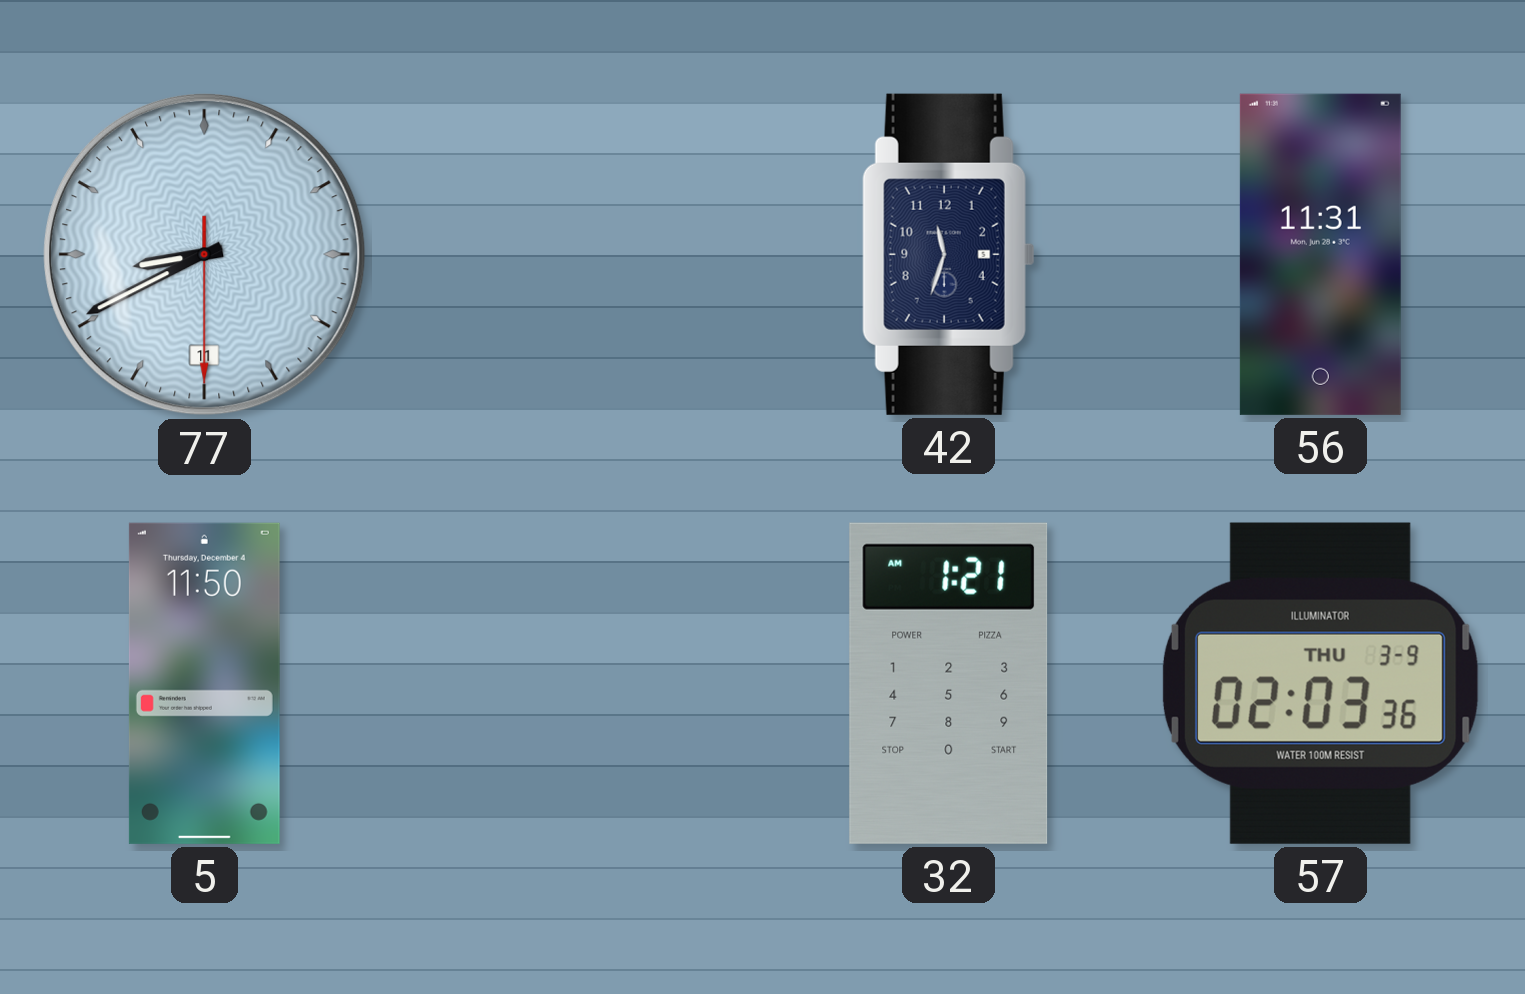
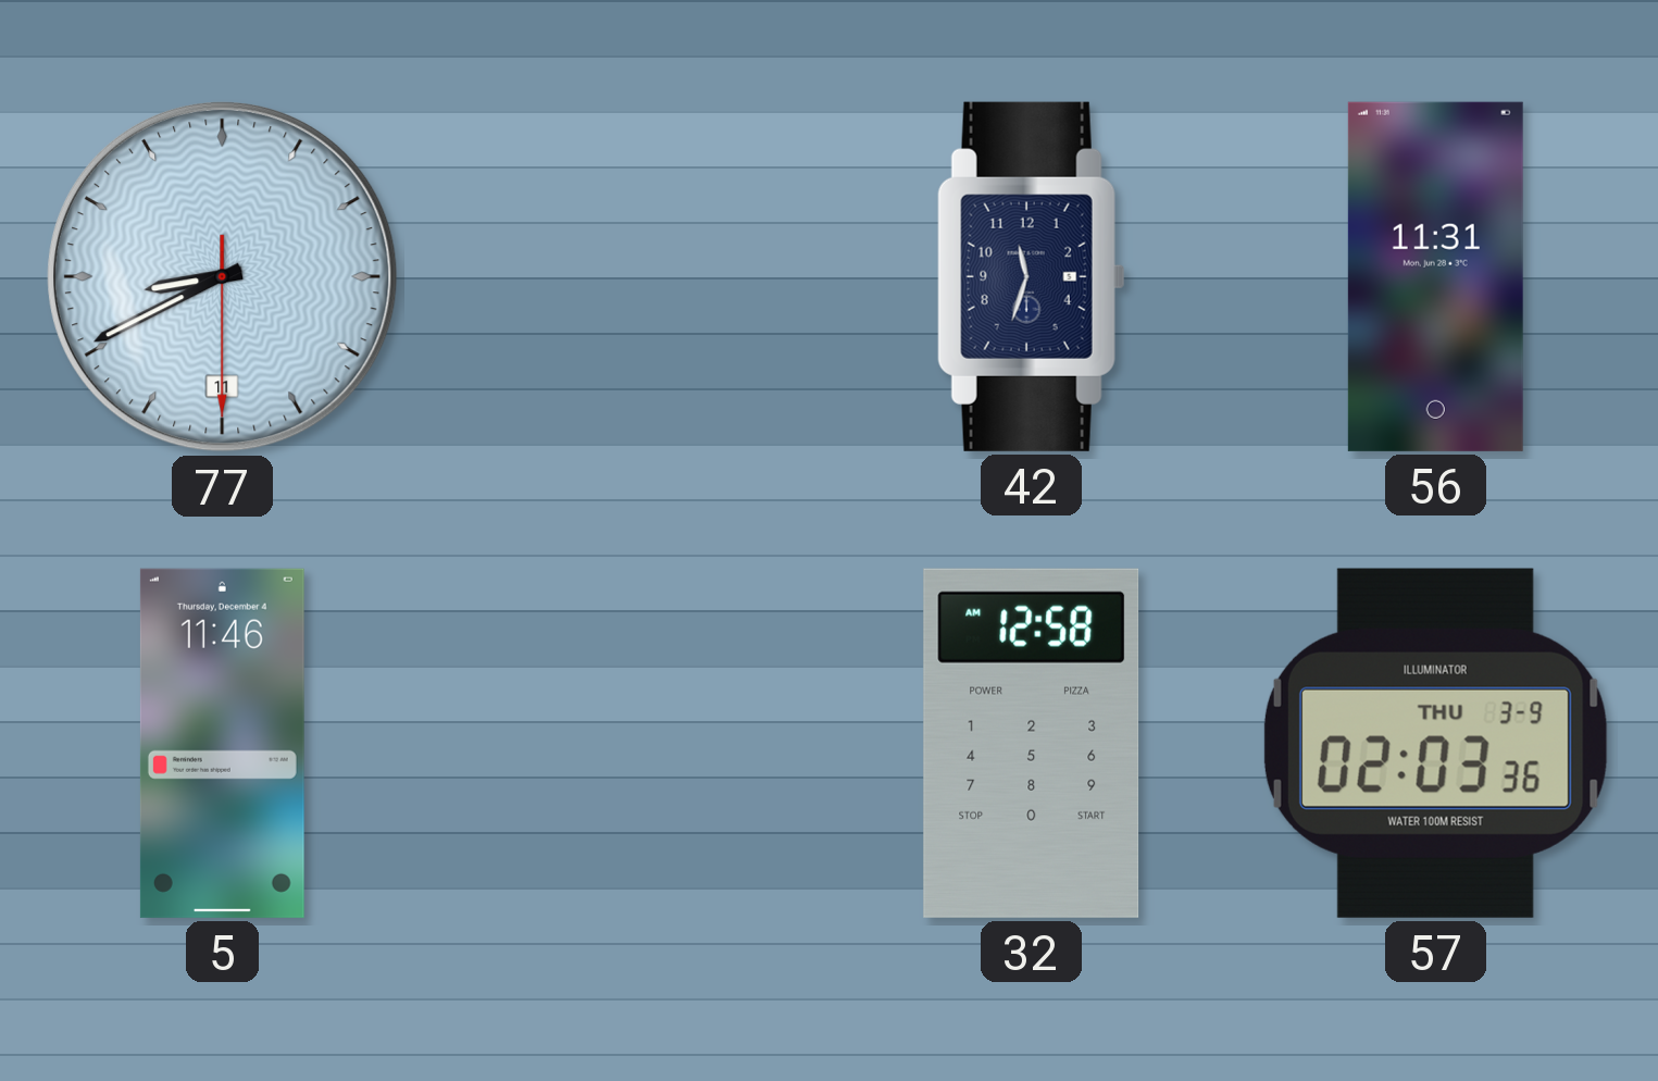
5: 11:50 -> 11:46 (222, 743)
32: 1:21 -> 12:58 (1032, 743)
